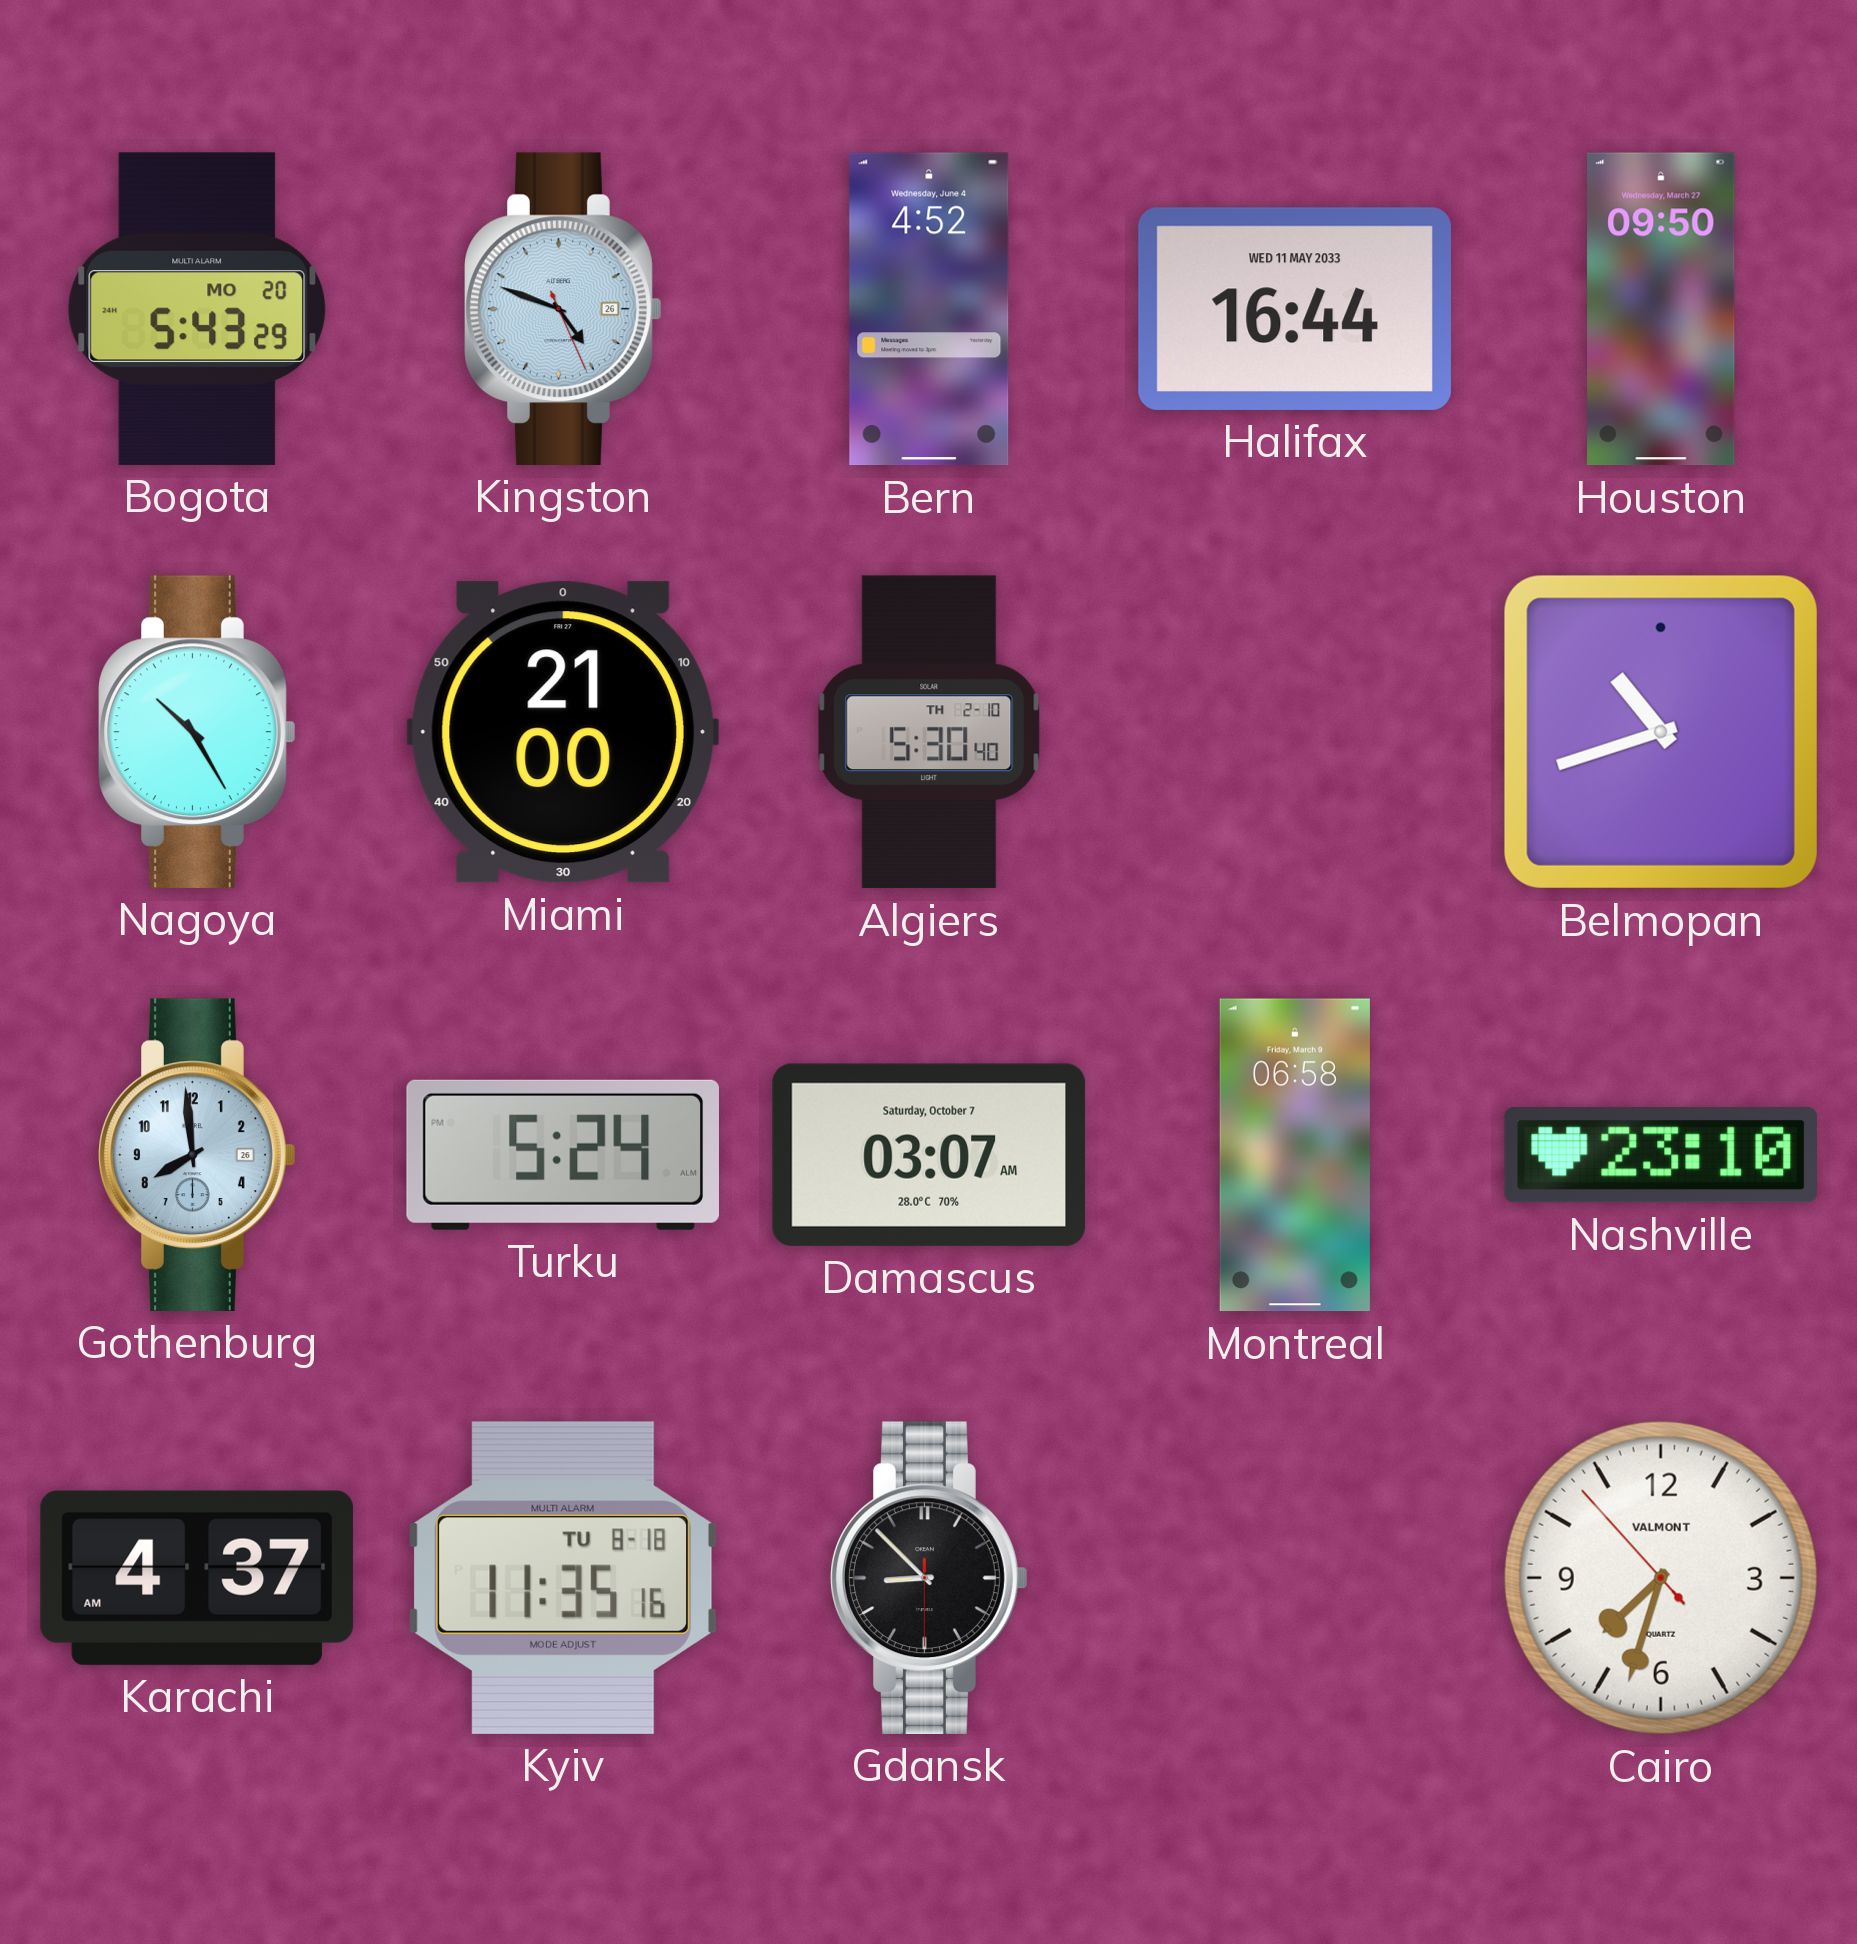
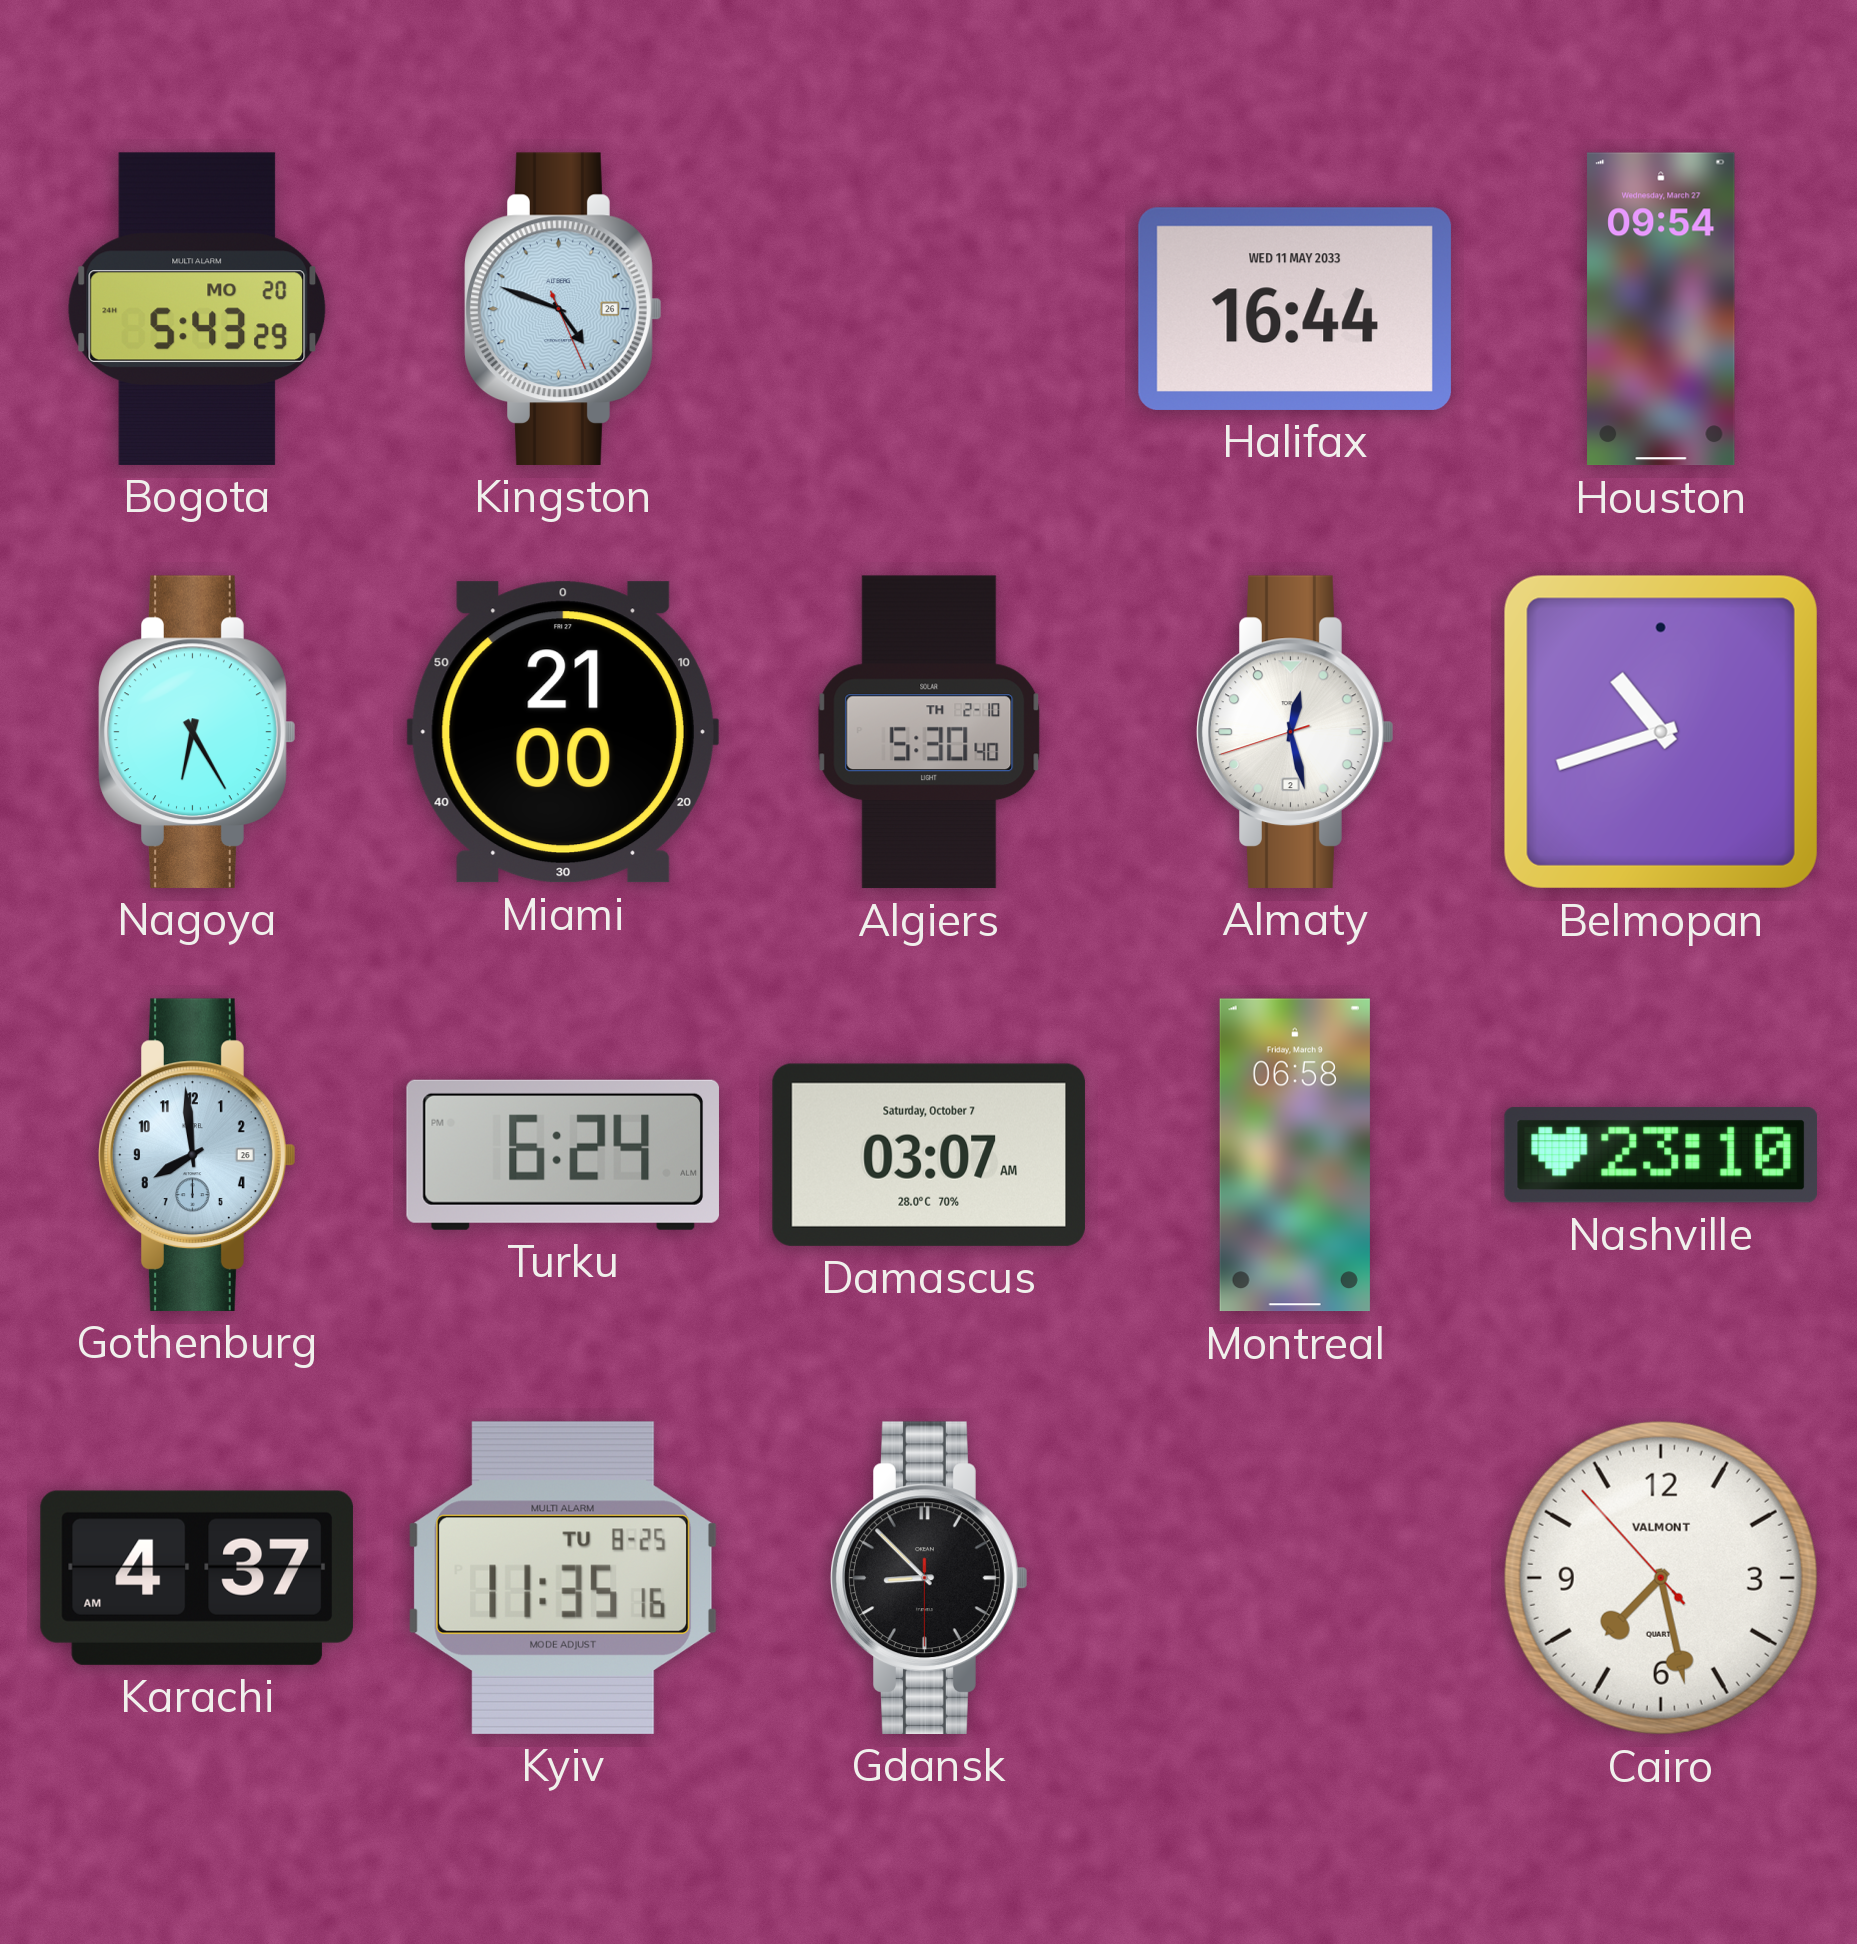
Bern: 4:52 -> none (929, 309)
Houston: 09:50 -> 09:54 (1661, 309)
Nagoya: 10:25 -> 6:25 (197, 732)
Almaty: none -> 12:27 (1295, 732)
Turku: 5:24 -> 6:24 (563, 1155)
Kyiv date: TU 8-18 -> TU 8-25 (562, 1578)
Cairo: 7:32 -> 7:27 (1661, 1578)
